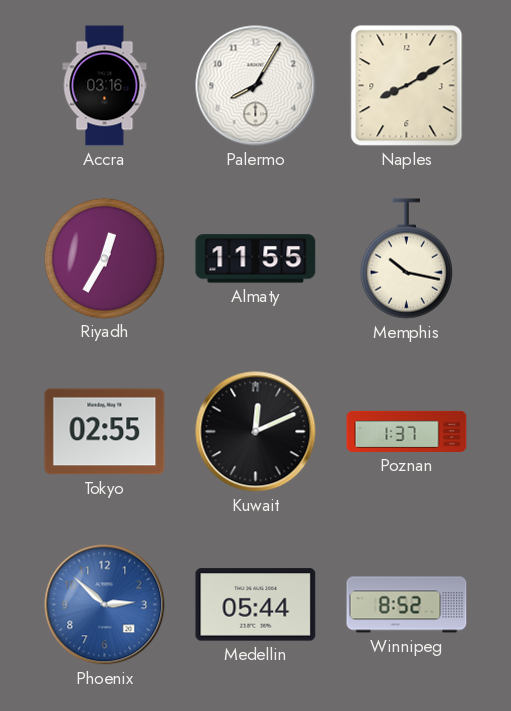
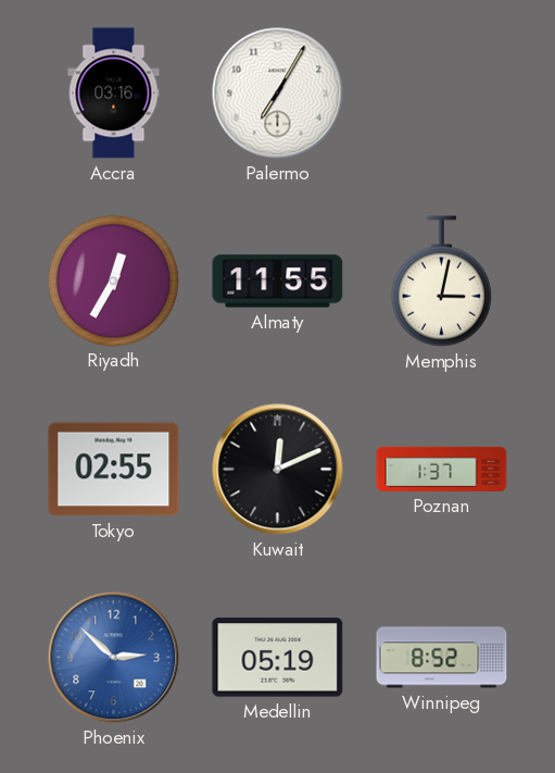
Palermo: 8:05 -> 7:05 (278, 93)
Naples: 8:10 -> none (407, 86)
Memphis: 10:17 -> 3:02 (441, 282)
Medellin: 05:44 -> 05:19 (278, 658)
